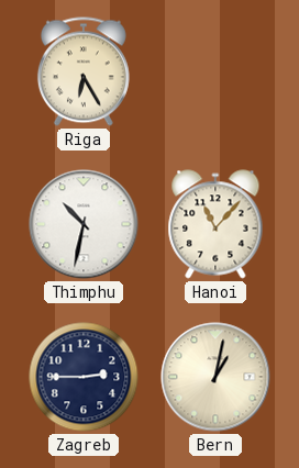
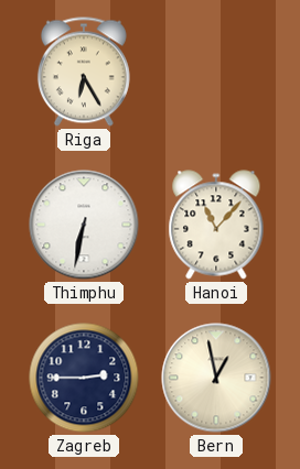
Thimphu: 10:32 -> 6:32 (84, 225)
Bern: 1:02 -> 12:58 (216, 378)
